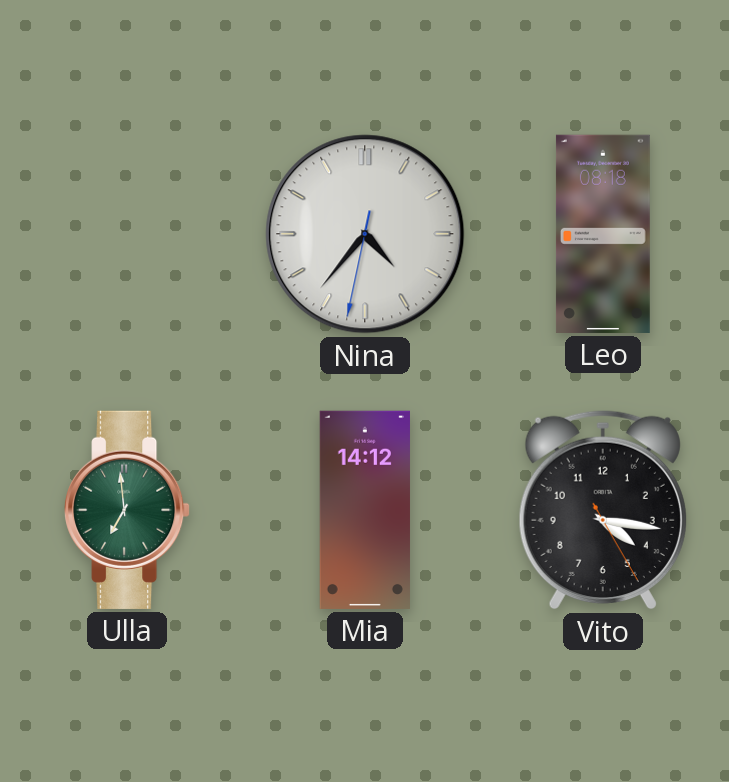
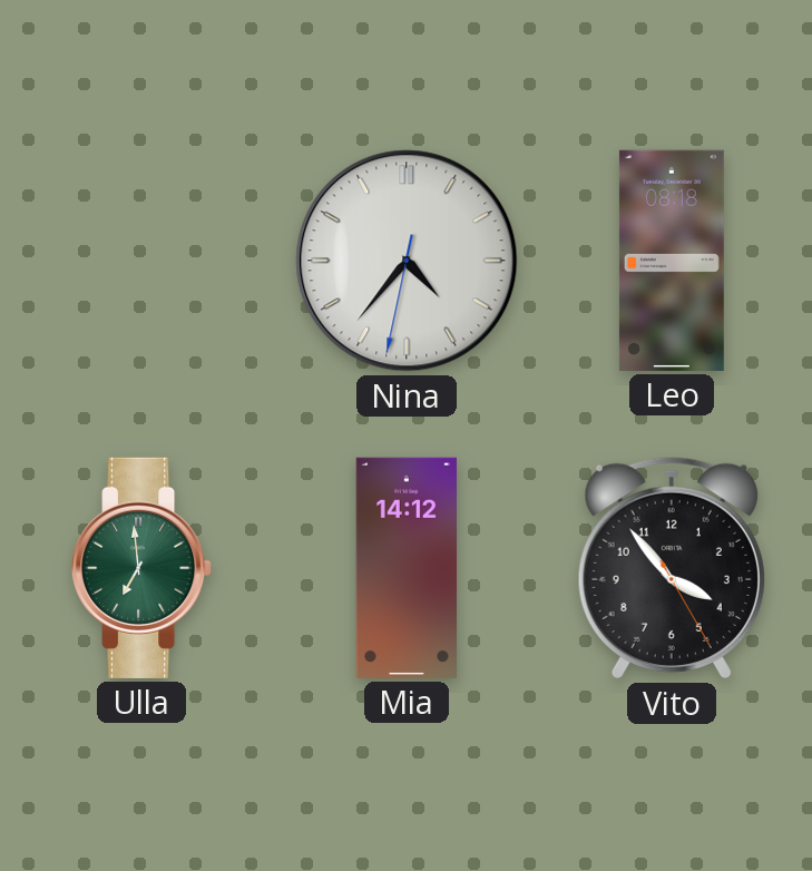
Vito: 4:16 -> 3:53 (672, 568)
